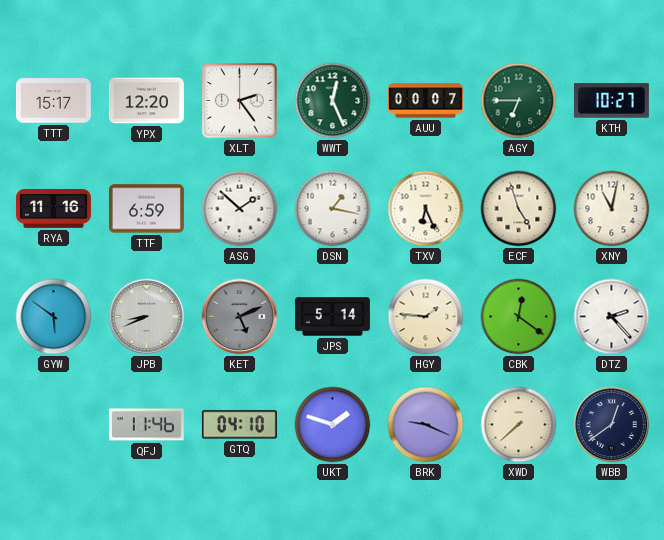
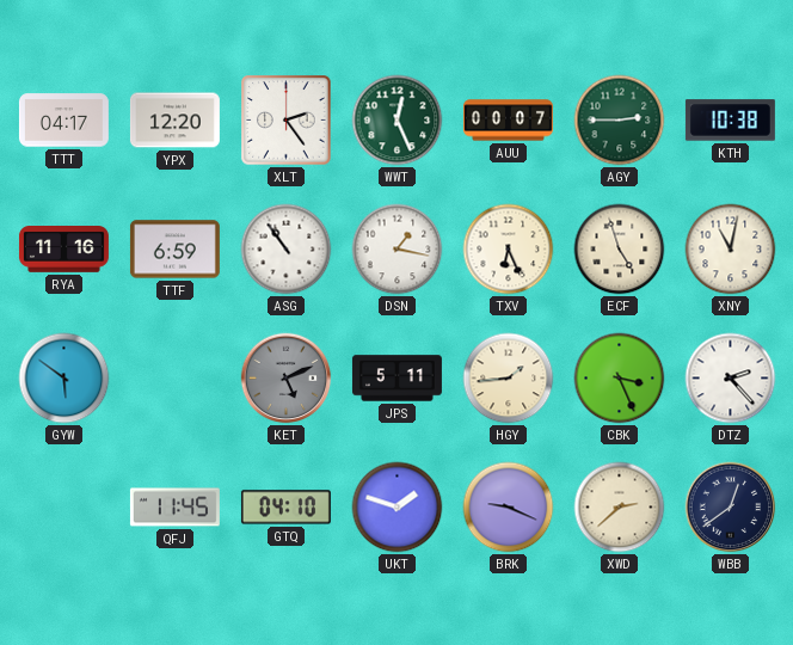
TTT: 15:17 -> 04:17 (63, 121)
AGY: 6:45 -> 2:45 (620, 121)
KTH: 10:27 -> 10:38 (730, 121)
ASG: 1:52 -> 10:54 (287, 250)
JPB: 8:41 -> none (147, 317)
JPS: 5:14 -> 5:11 (396, 379)
HGY: 1:46 -> 1:44 (509, 379)
CBK: 12:21 -> 3:26 (620, 379)
QFJ: 11:46 -> 11:45 (174, 508)
XWD: 7:38 -> 2:38 (620, 508)
